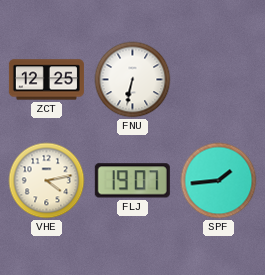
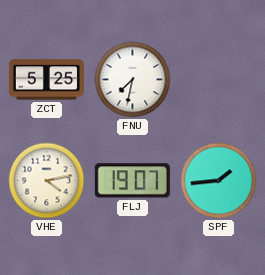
ZCT: 12:25 -> 5:25 (46, 80)
FNU: 6:32 -> 7:32 (133, 80)
